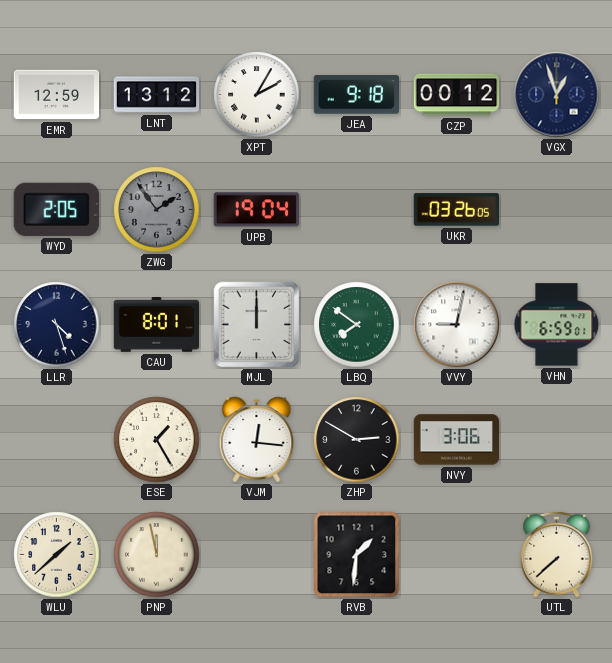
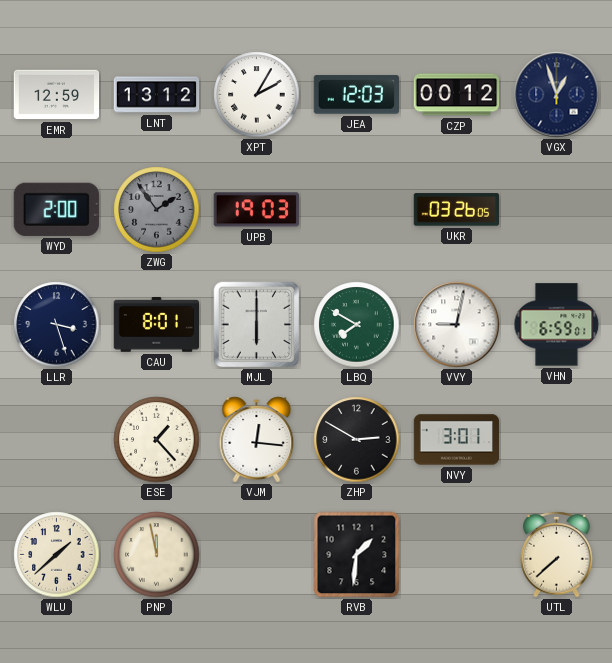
JEA: 9:18 -> 12:03 (356, 95)
WYD: 2:05 -> 2:00 (56, 209)
UPB: 19:04 -> 19:03 (256, 210)
LLR: 4:27 -> 3:27 (57, 325)
MJL: 12:00 -> 6:00 (257, 325)
LBQ: 7:51 -> 7:50 (357, 325)
ESE: 1:25 -> 1:23 (157, 440)
NVY: 3:06 -> 3:01 (457, 440)
